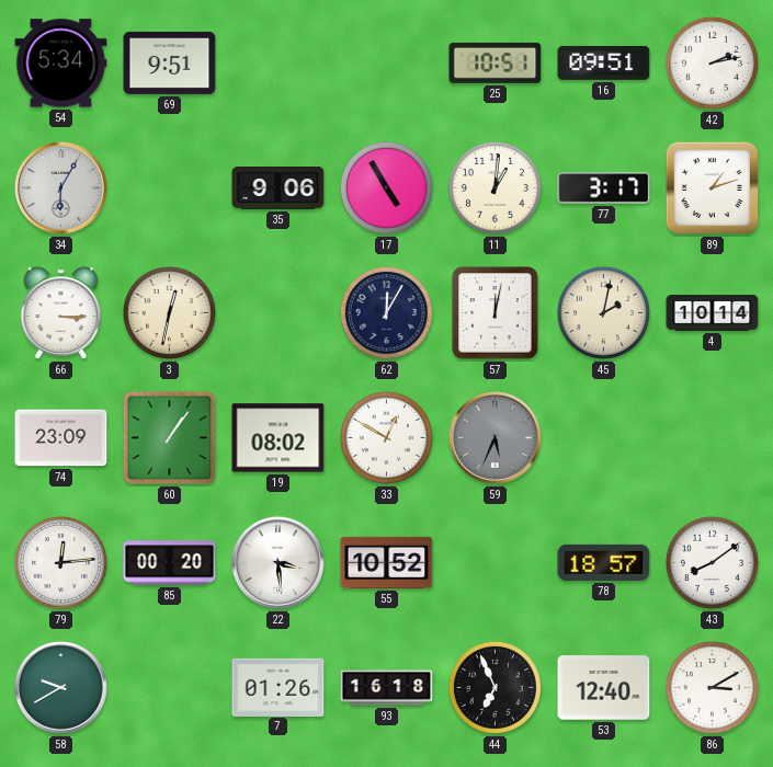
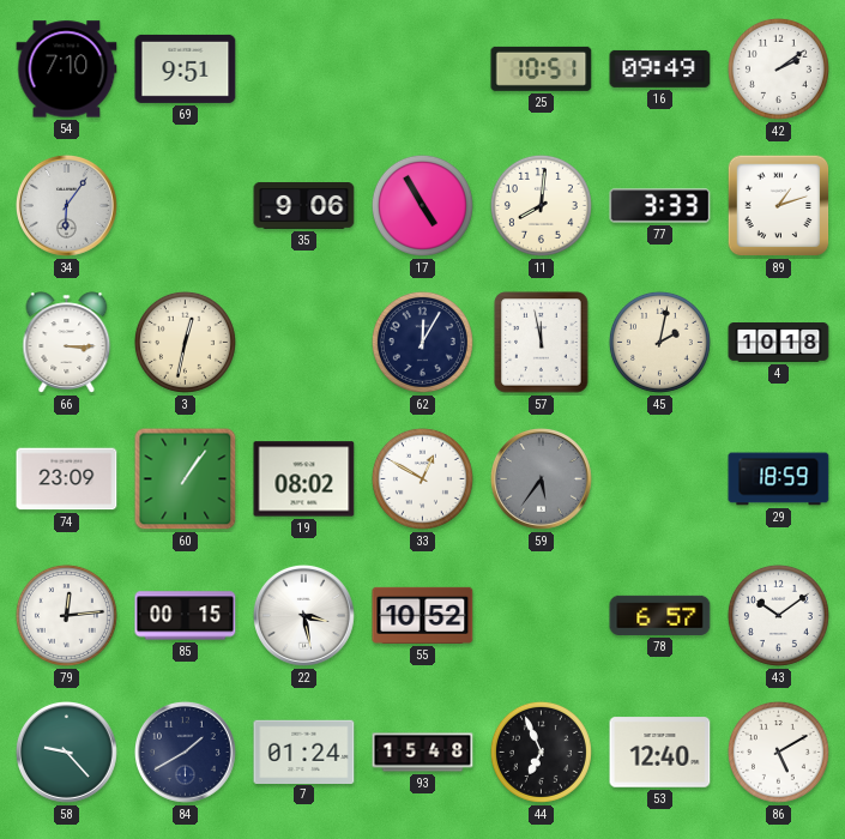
54: 5:34 -> 7:10 (67, 70)
16: 09:51 -> 09:49 (660, 68)
42: 2:13 -> 2:09 (778, 68)
34: 6:05 -> 6:06 (67, 206)
11: 1:01 -> 8:01 (541, 205)
77: 3:17 -> 3:33 (660, 206)
57: 12:02 -> 11:58 (542, 343)
4: 10:14 -> 10:18 (779, 343)
59: 5:34 -> 5:36 (542, 479)
29: none -> 18:59 (779, 479)
85: 00:20 -> 00:15 (186, 616)
22: 3:29 -> 3:28 (304, 616)
78: 18:57 -> 6:57 (660, 615)
43: 8:09 -> 10:09 (778, 615)
58: 9:40 -> 9:23 (67, 753)
84: none -> 1:40 (186, 753)
7: 01:26 -> 01:24 (304, 752)
93: 16:18 -> 15:48 (423, 753)
86: 3:10 -> 5:10 (778, 752)
